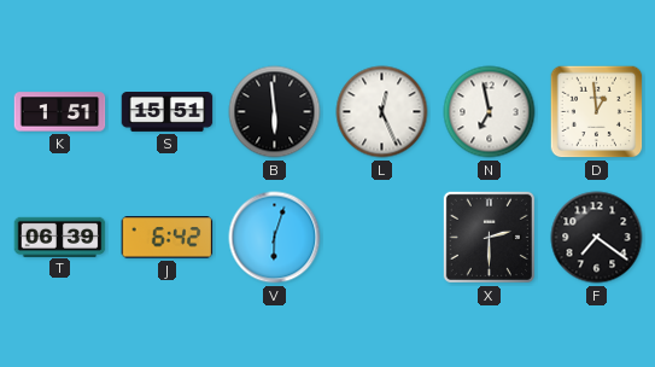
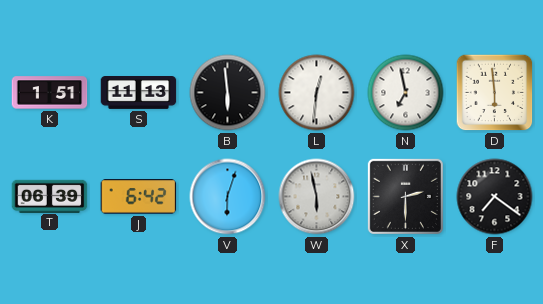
S: 15:51 -> 11:13 (139, 93)
L: 12:26 -> 12:31 (317, 93)
D: 12:59 -> 5:59 (495, 93)
W: none -> 5:58 (317, 197)
